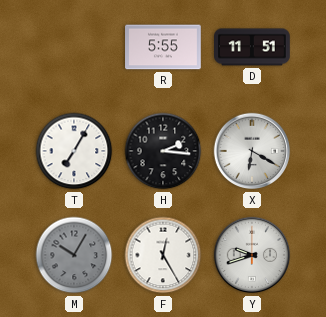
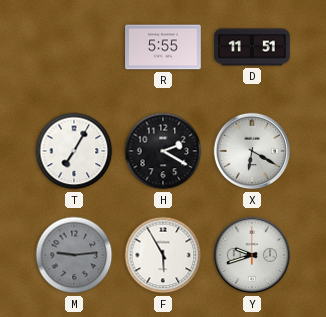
H: 2:16 -> 2:20 (163, 151)
M: 10:05 -> 9:14 (74, 255)
F: 12:25 -> 5:55 (163, 255)
